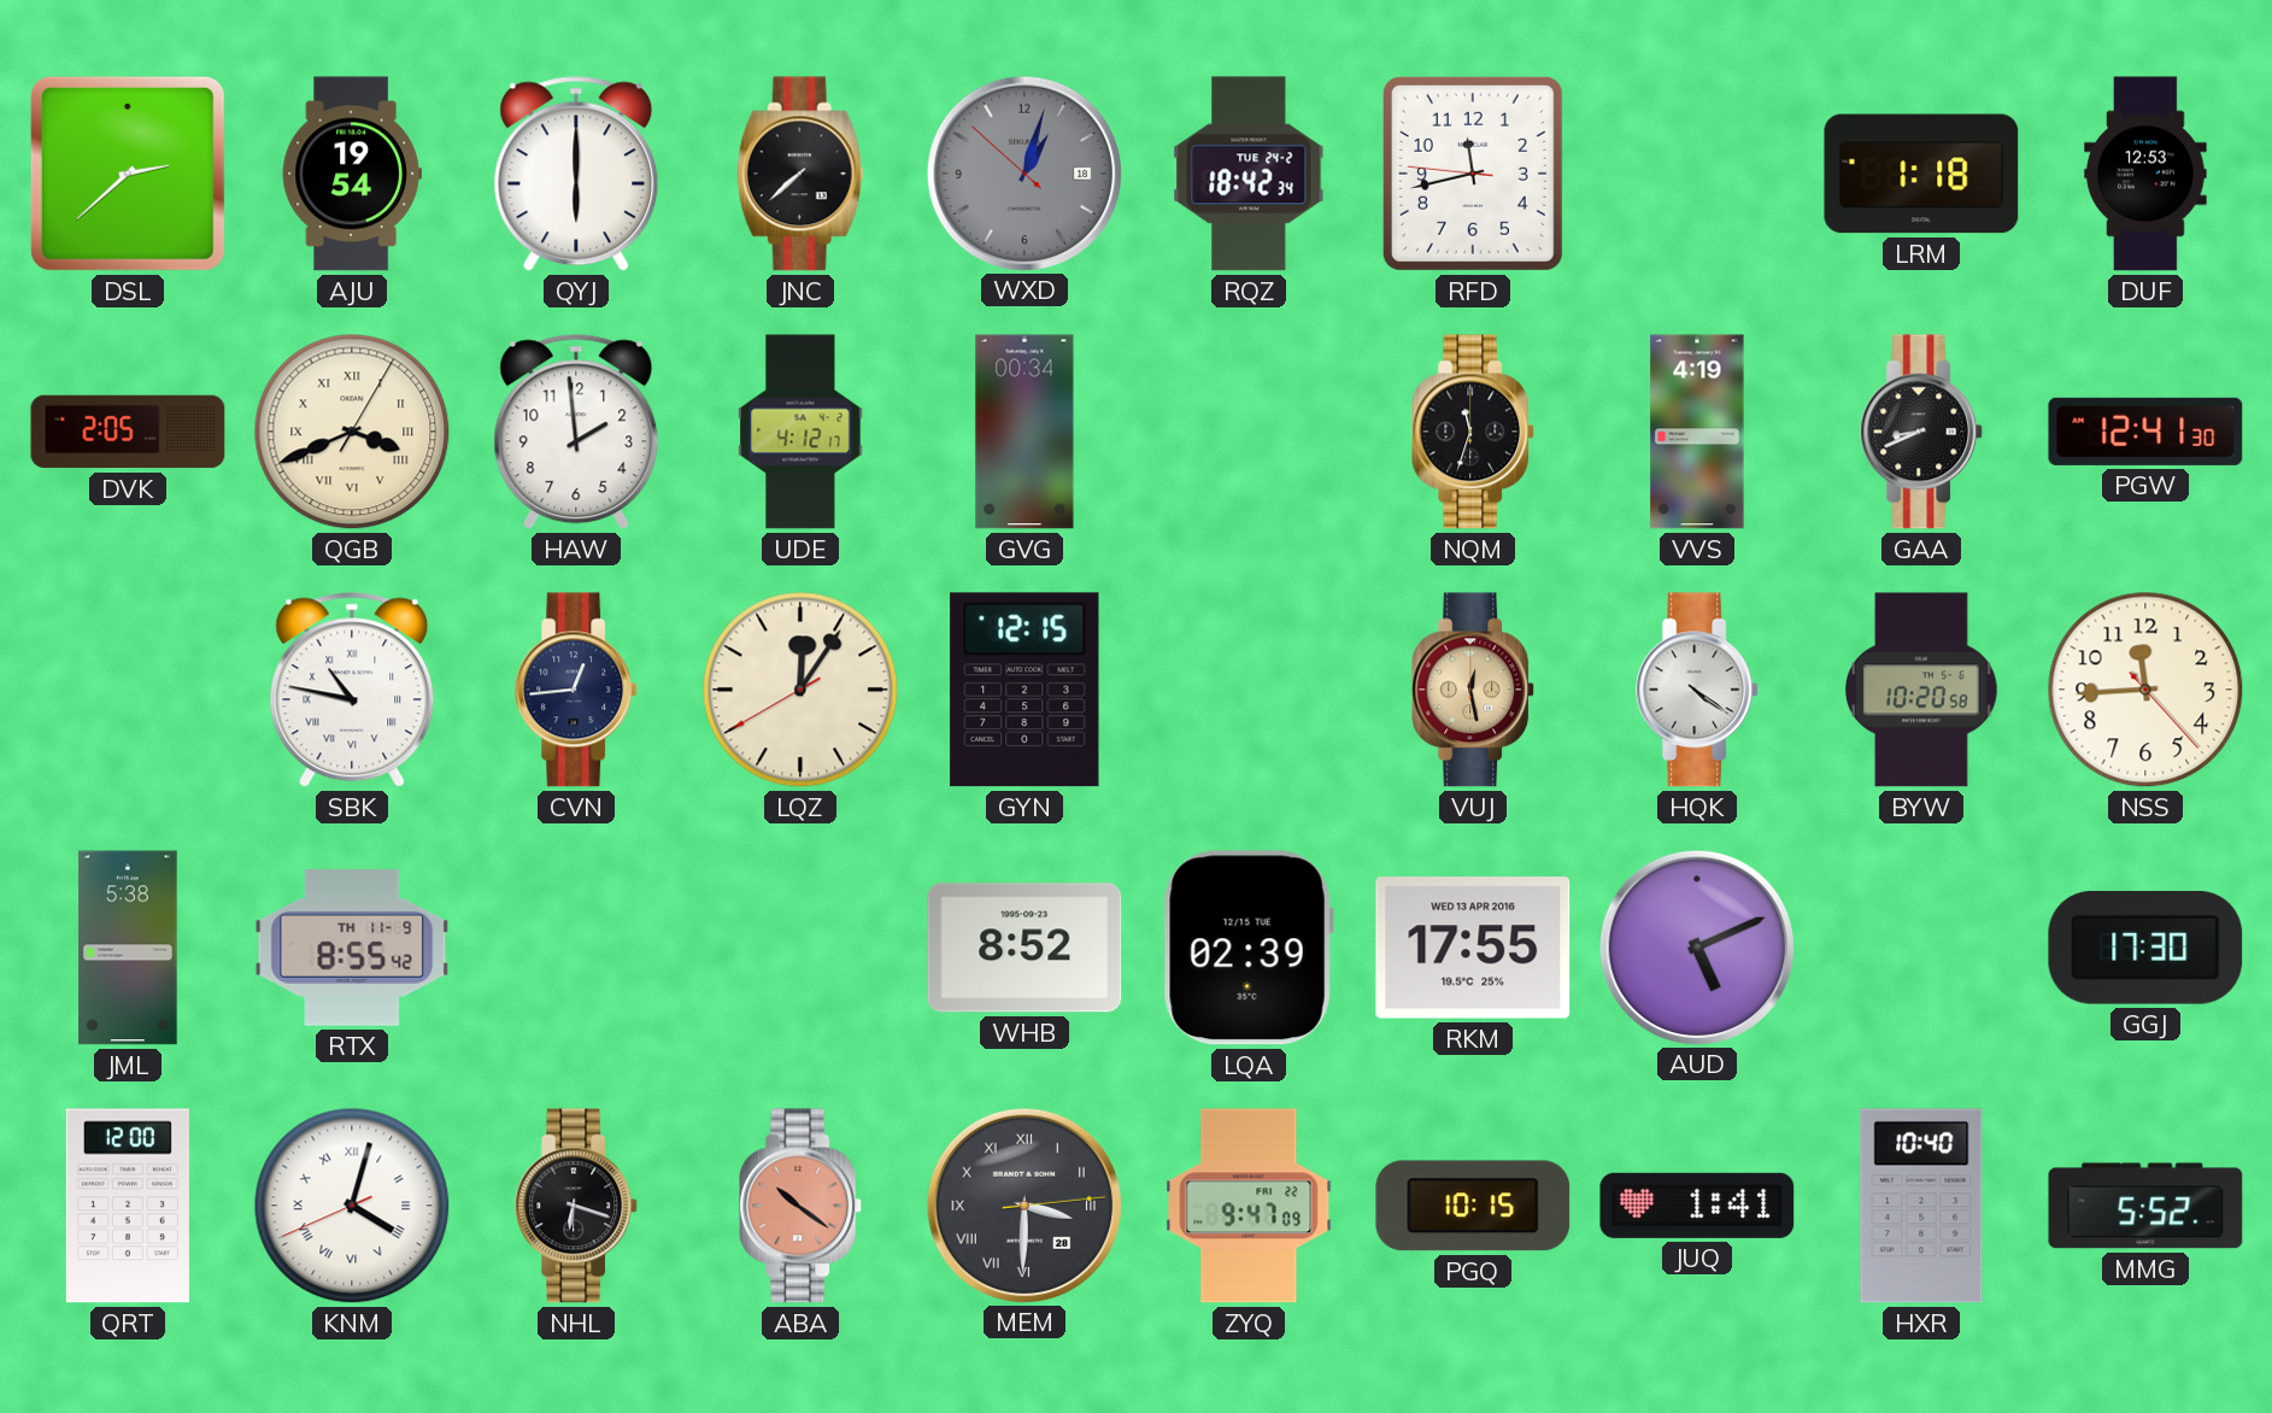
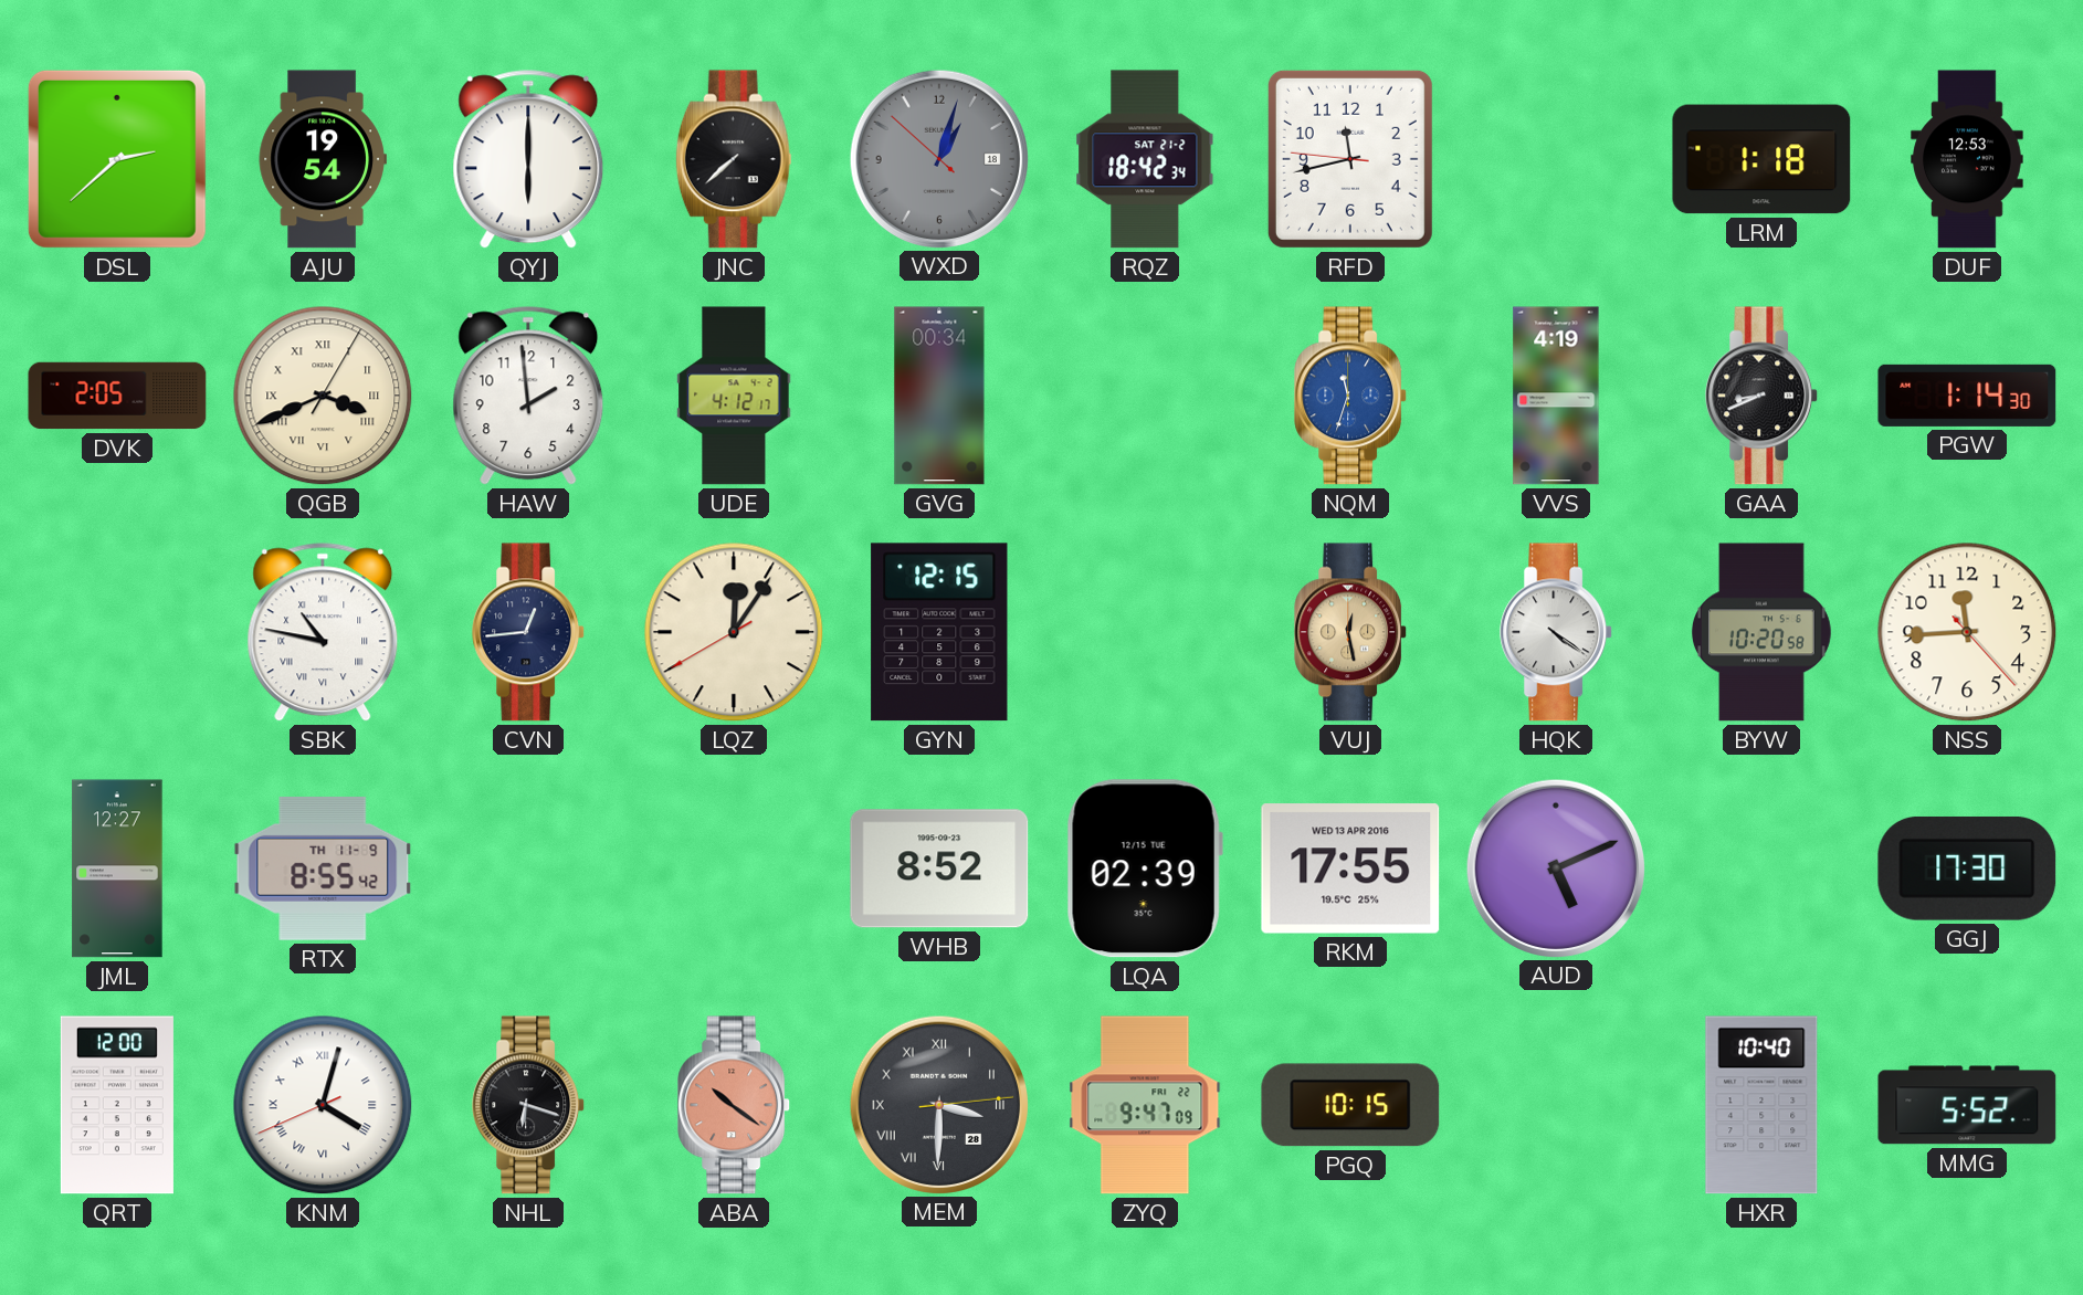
RQZ date: TUE 24-2 -> SAT 21-2 (1145, 159)
NQM dial: black -> blue (1351, 396)
PGW: 12:41 -> 1:14 (1967, 396)
JML: 5:38 -> 12:27 (117, 868)
JUQ: 1:41 -> none (1697, 1206)
